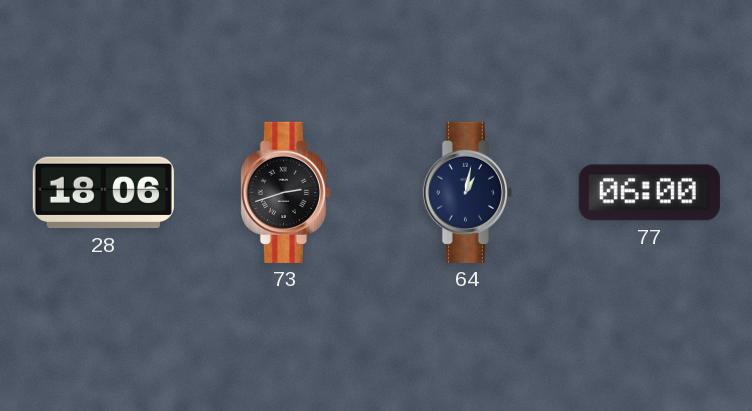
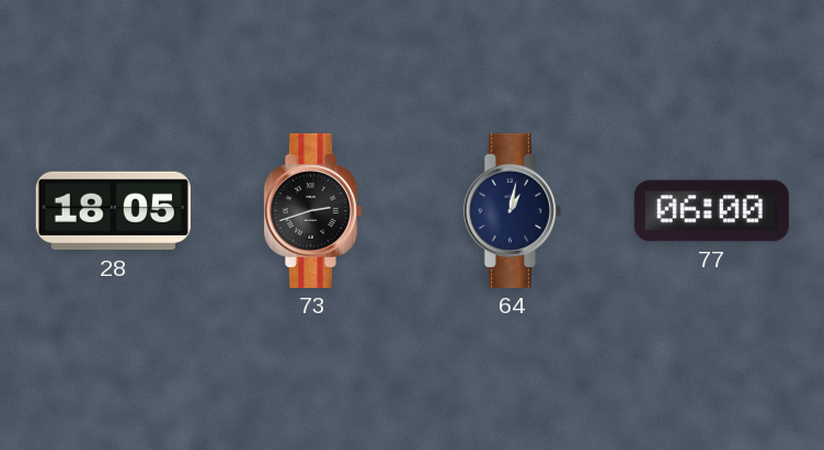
28: 18:06 -> 18:05 (113, 211)
